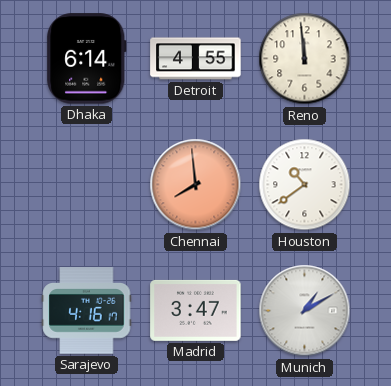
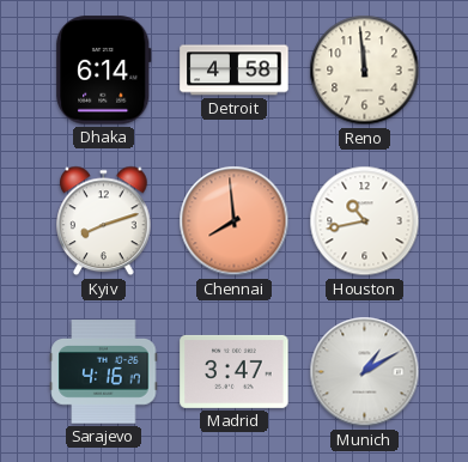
Detroit: 4:55 -> 4:58 (235, 71)
Kyiv: none -> 8:12 (104, 221)
Houston: 10:39 -> 10:43 (365, 221)
